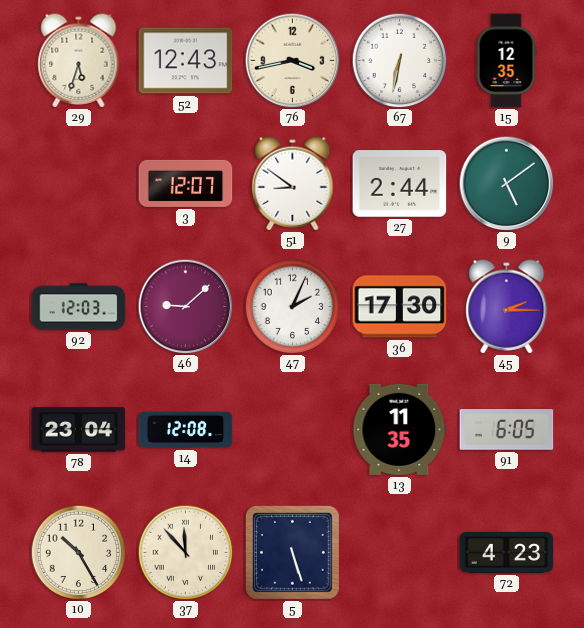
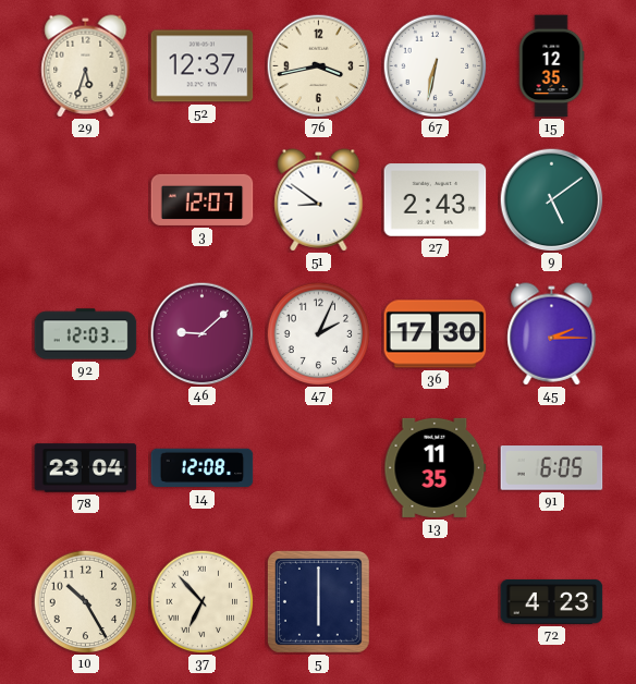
52: 12:43 -> 12:37 (203, 66)
27: 2:44 -> 2:43 (436, 200)
37: 11:53 -> 6:53 (201, 601)
5: 5:27 -> 6:00 (319, 602)
